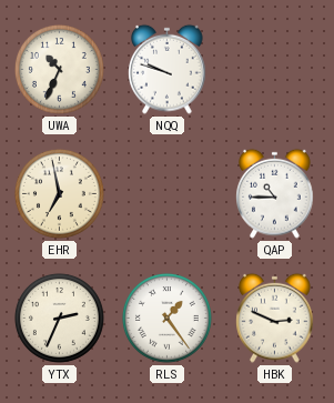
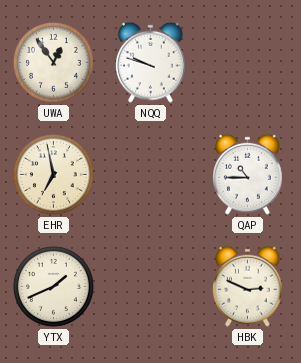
UWA: 10:34 -> 12:54 (53, 62)
YTX: 2:34 -> 1:41 (53, 286)
RLS: 1:24 -> none (166, 318)
